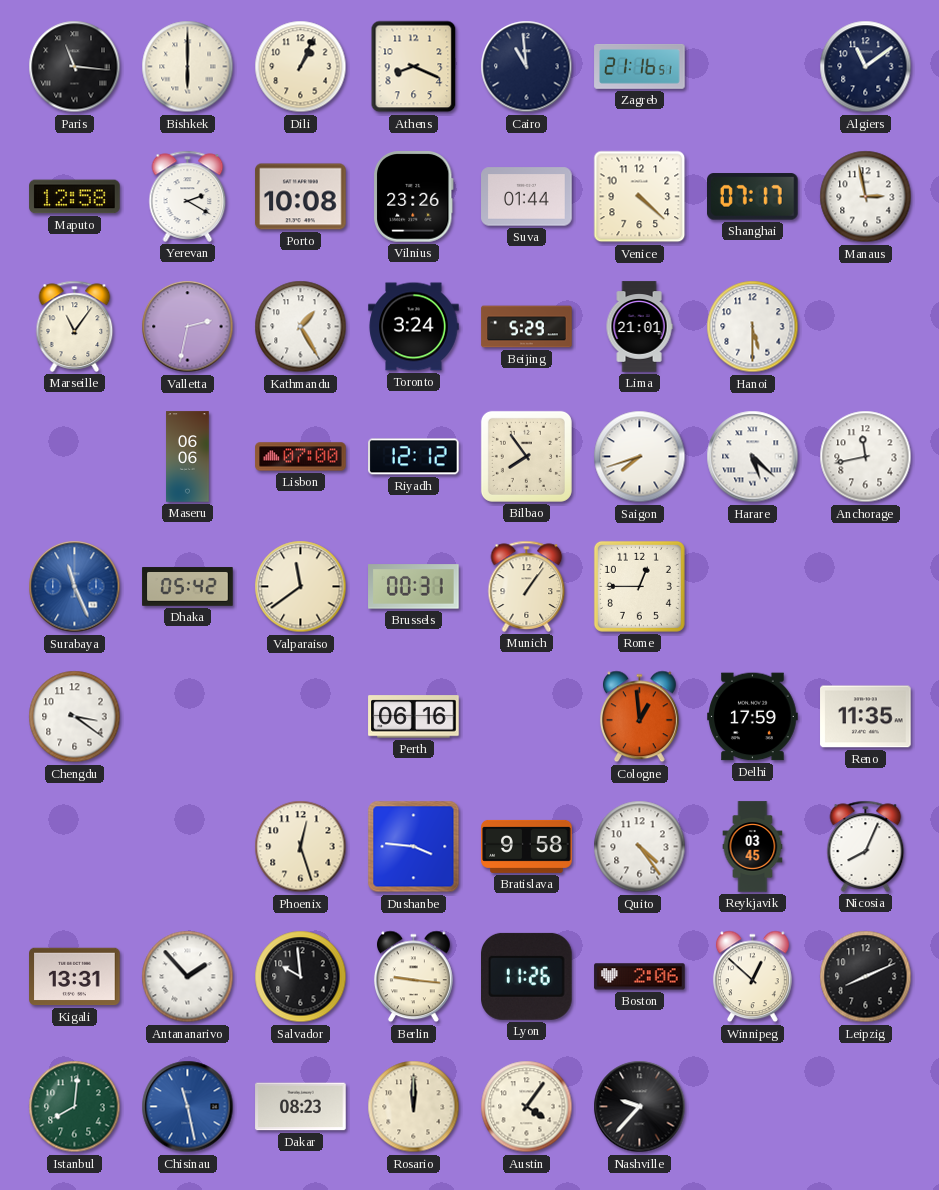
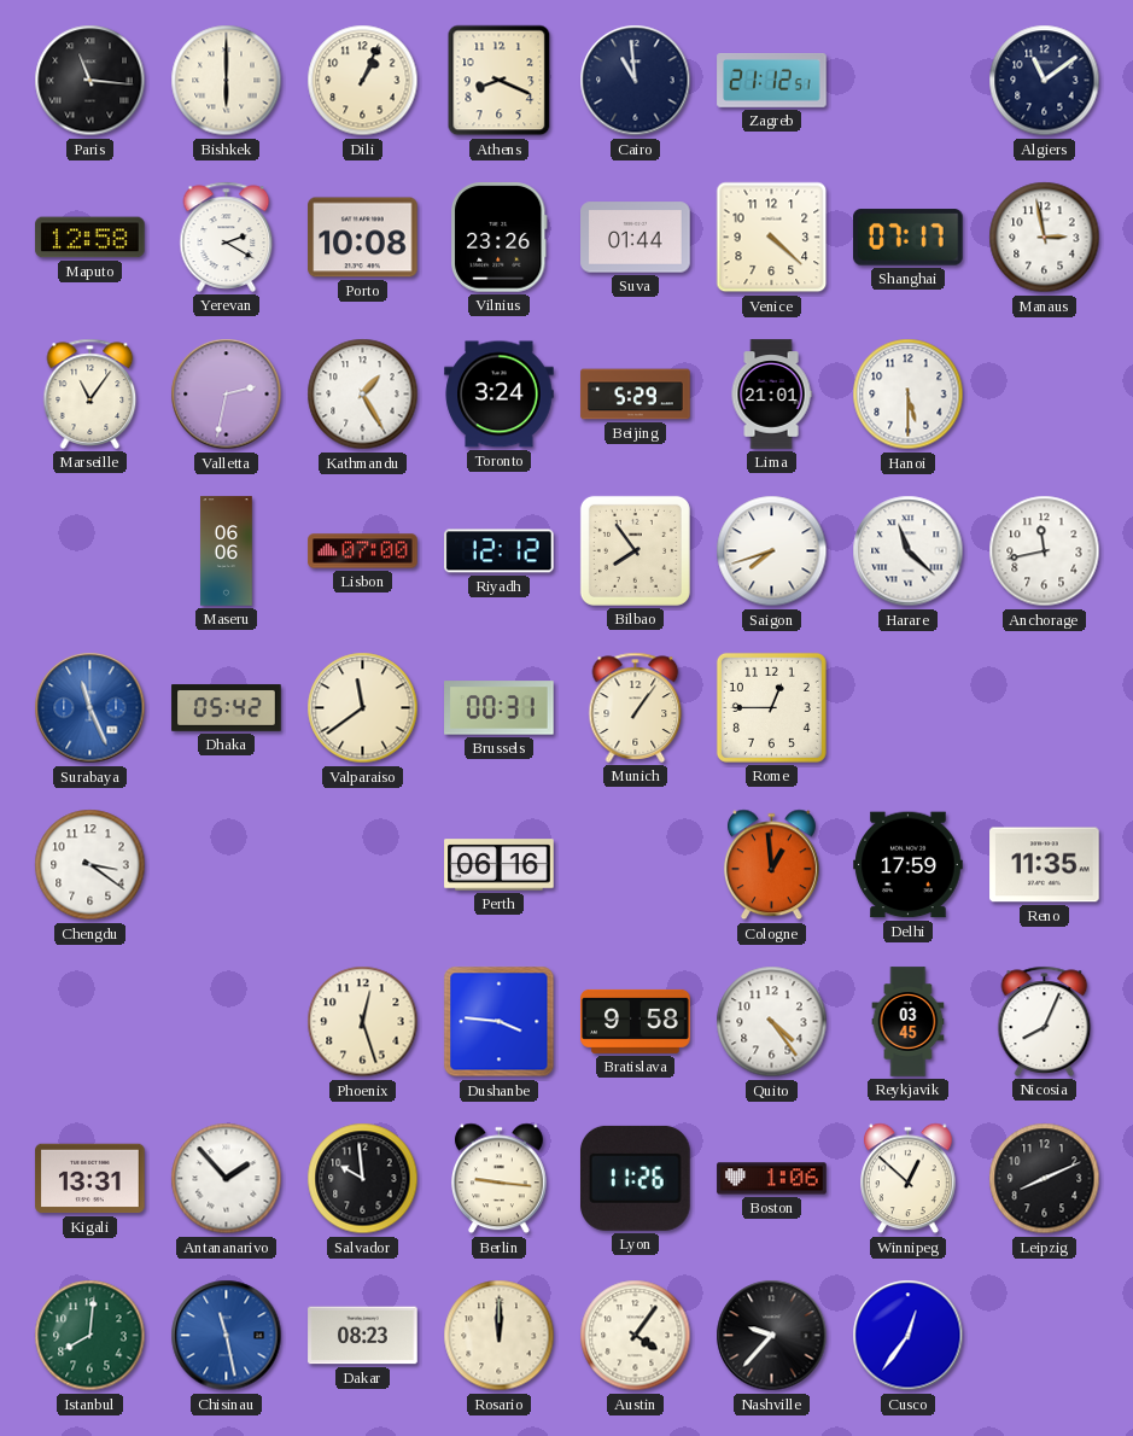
Zagreb: 21:16 -> 21:12 (772, 81)
Harare: 5:22 -> 11:22 (909, 551)
Boston: 2:06 -> 1:06 (772, 1179)
Cusco: none -> 12:36 (909, 1336)
